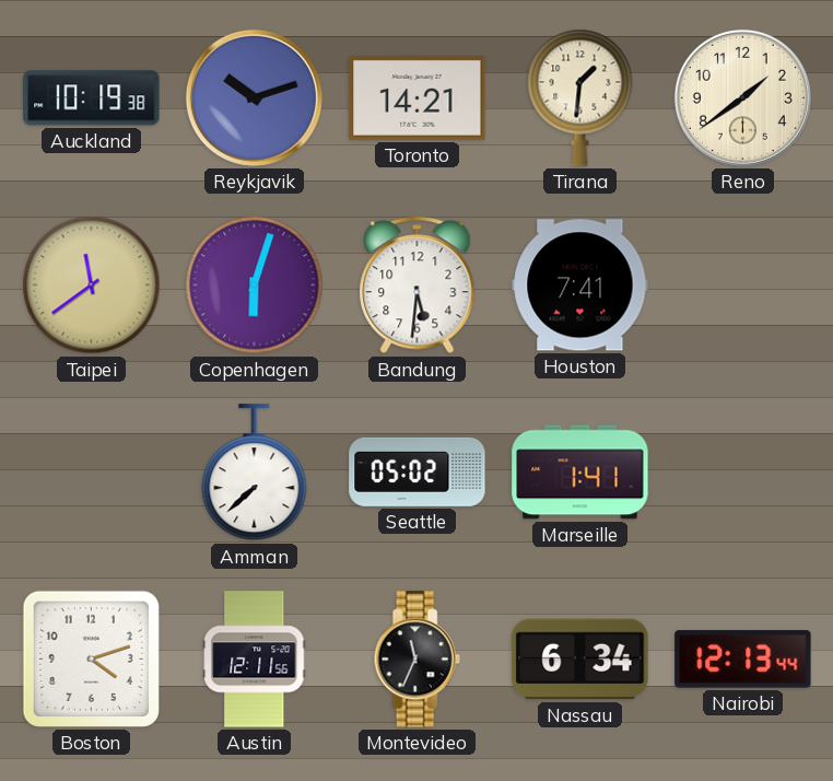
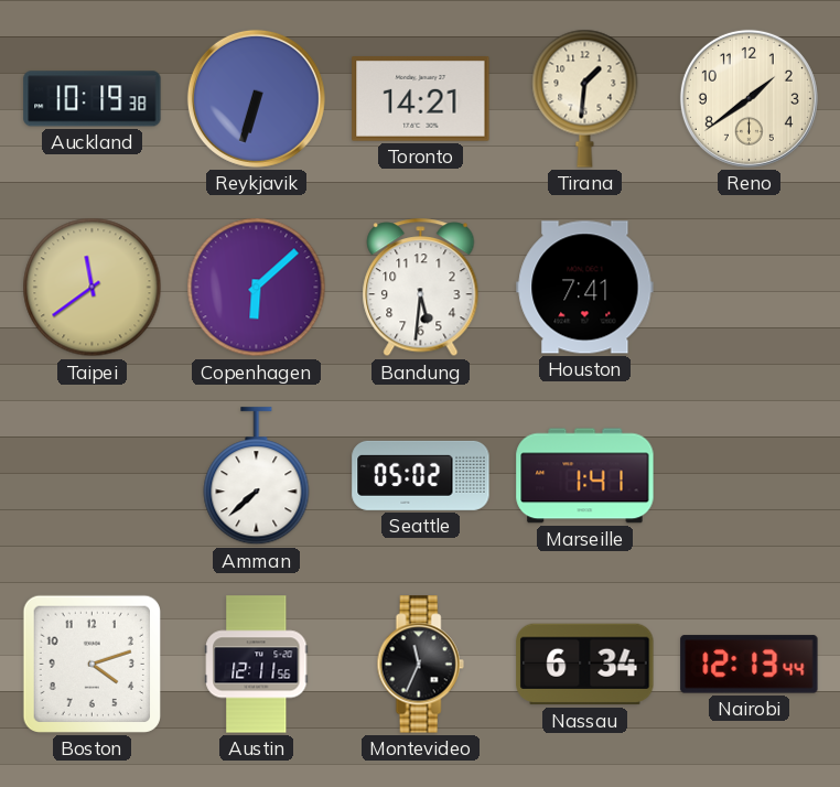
Reykjavik: 10:12 -> 6:33 (256, 98)
Copenhagen: 6:03 -> 6:08 (257, 288)
